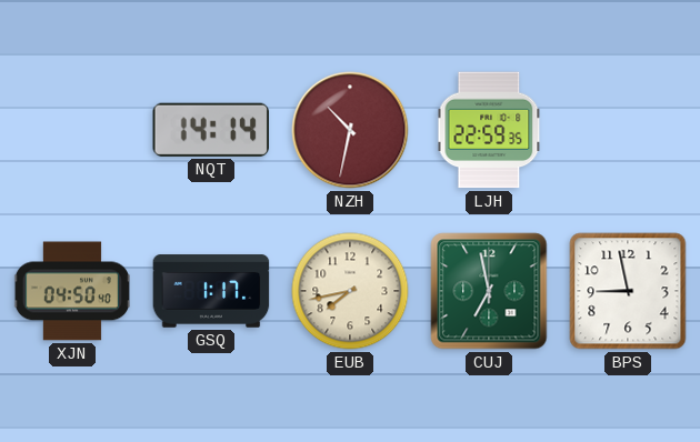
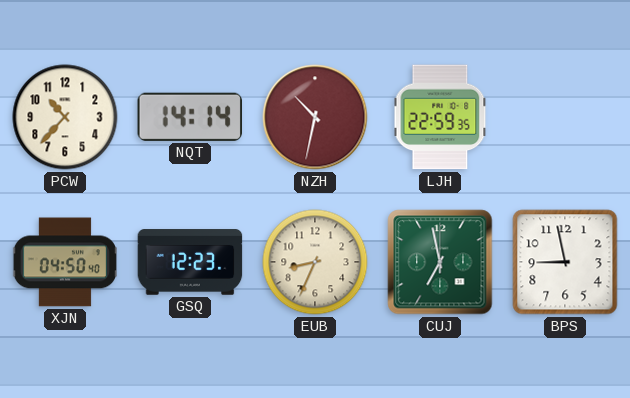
PCW: none -> 10:37 (65, 117)
GSQ: 1:17 -> 12:23 (190, 262)
EUB: 7:43 -> 8:34 (315, 262)
